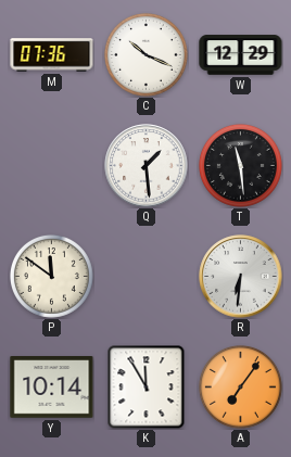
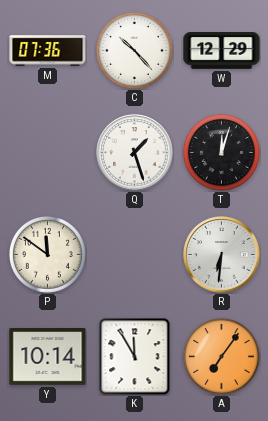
C: 10:19 -> 10:23 (134, 50)
Q: 1:29 -> 1:27 (135, 153)
T: 11:29 -> 12:03 (221, 152)
